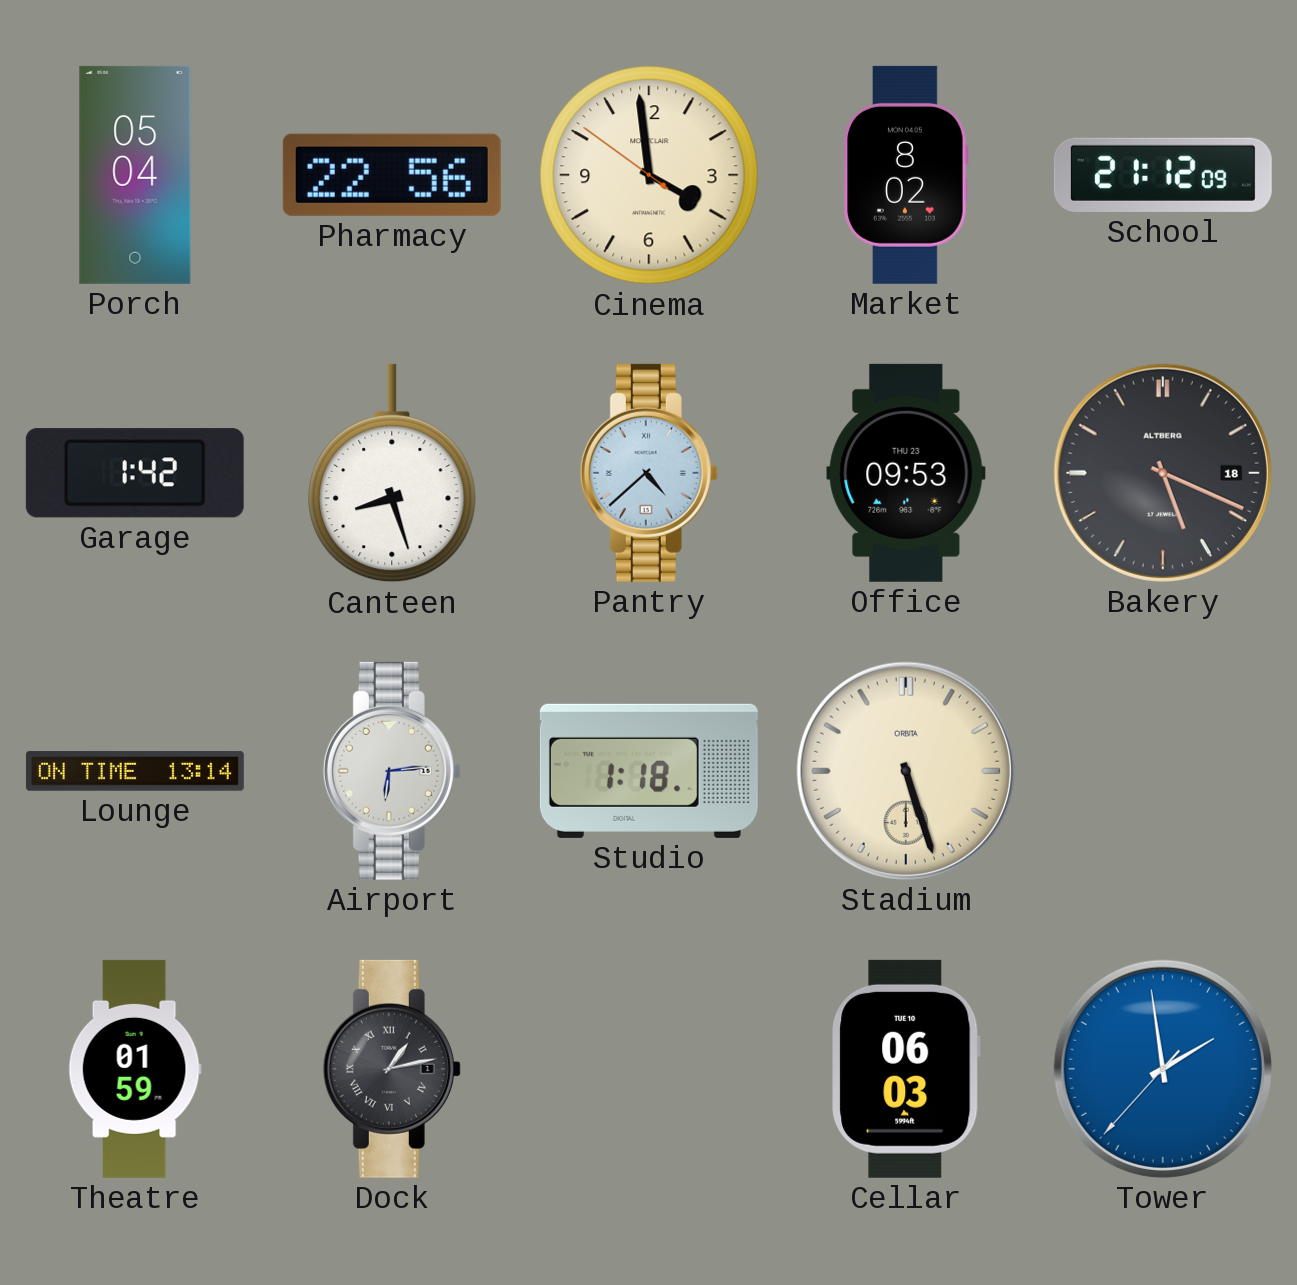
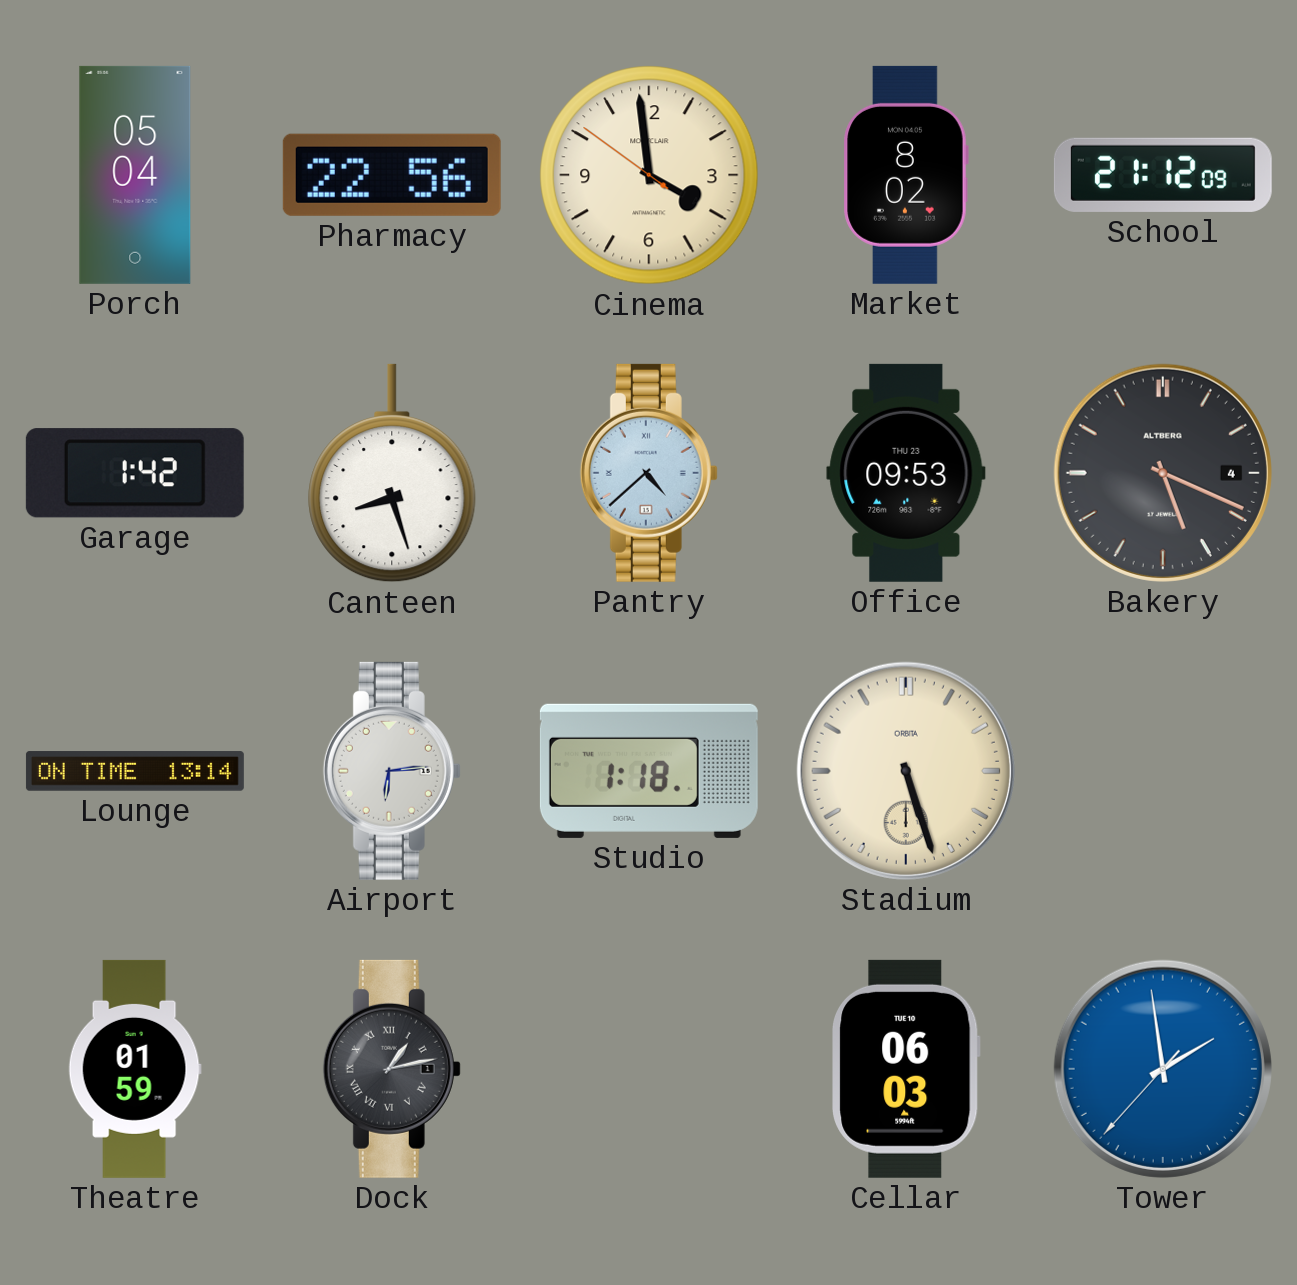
Bakery date: 18 -> 4 (1163, 473)
